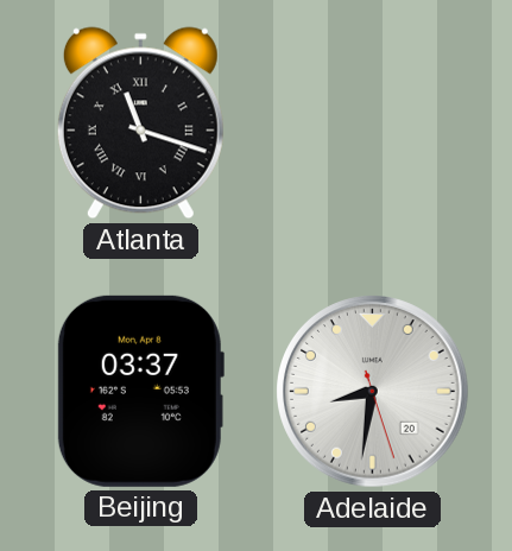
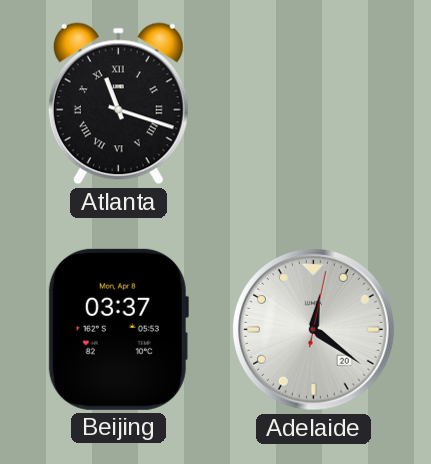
Adelaide: 8:31 -> 12:21 (314, 330)
